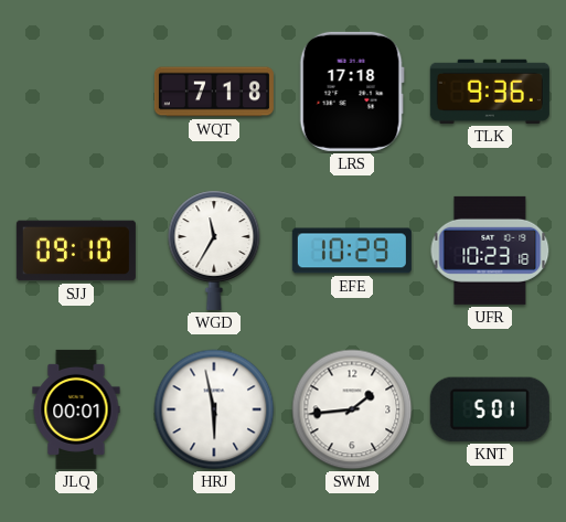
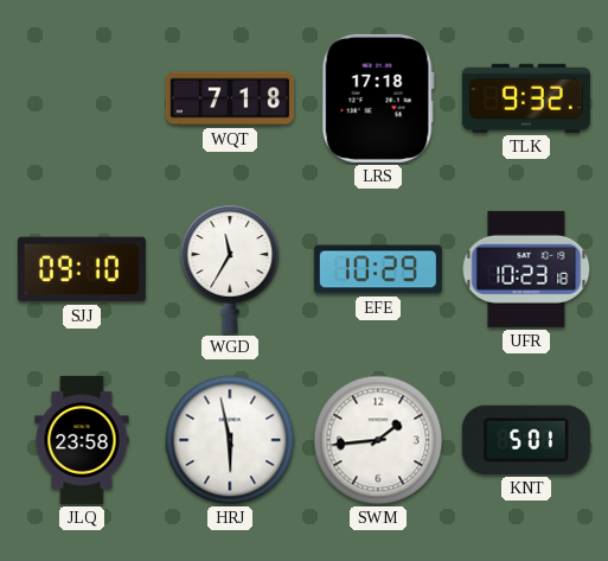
TLK: 9:36 -> 9:32 (526, 98)
JLQ: 00:01 -> 23:58 (82, 440)
